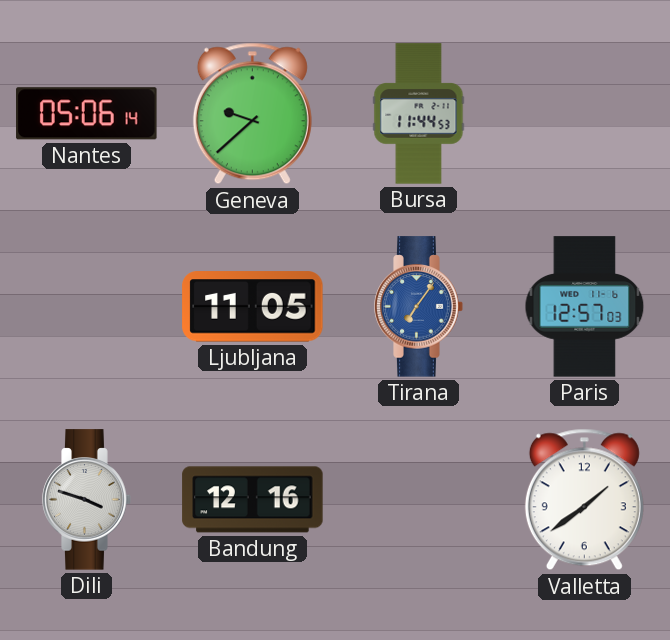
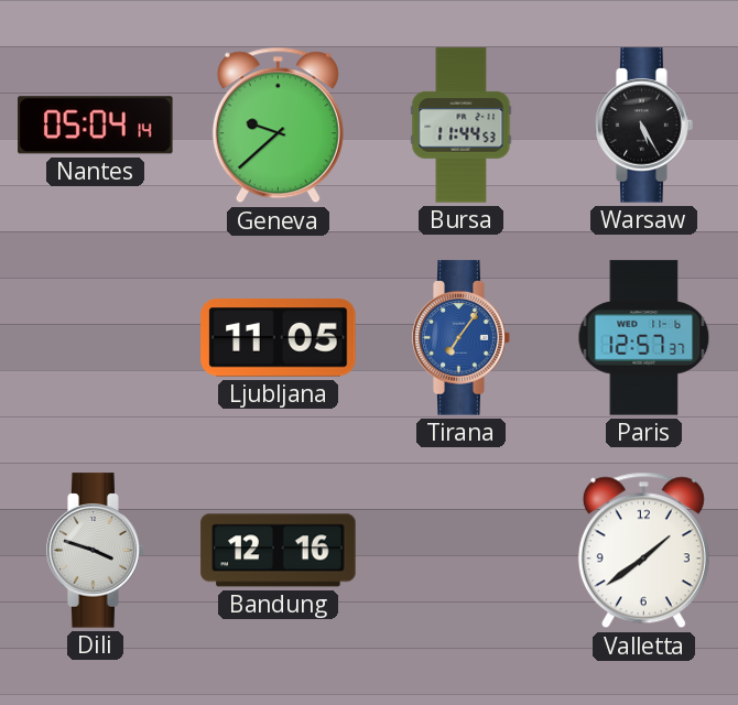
Nantes: 05:06 -> 05:04 (96, 126)
Warsaw: none -> 5:25 (644, 126)
Paris: 12:57:03 -> 12:57:37 (644, 338)
